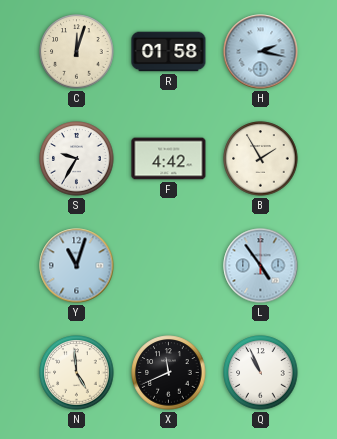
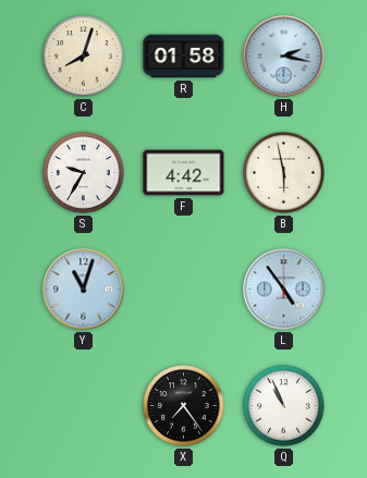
C: 12:03 -> 8:03 (84, 57)
B: 1:55 -> 5:58 (284, 173)
N: 4:59 -> none (77, 373)
X: 11:41 -> 7:24 (184, 406)
